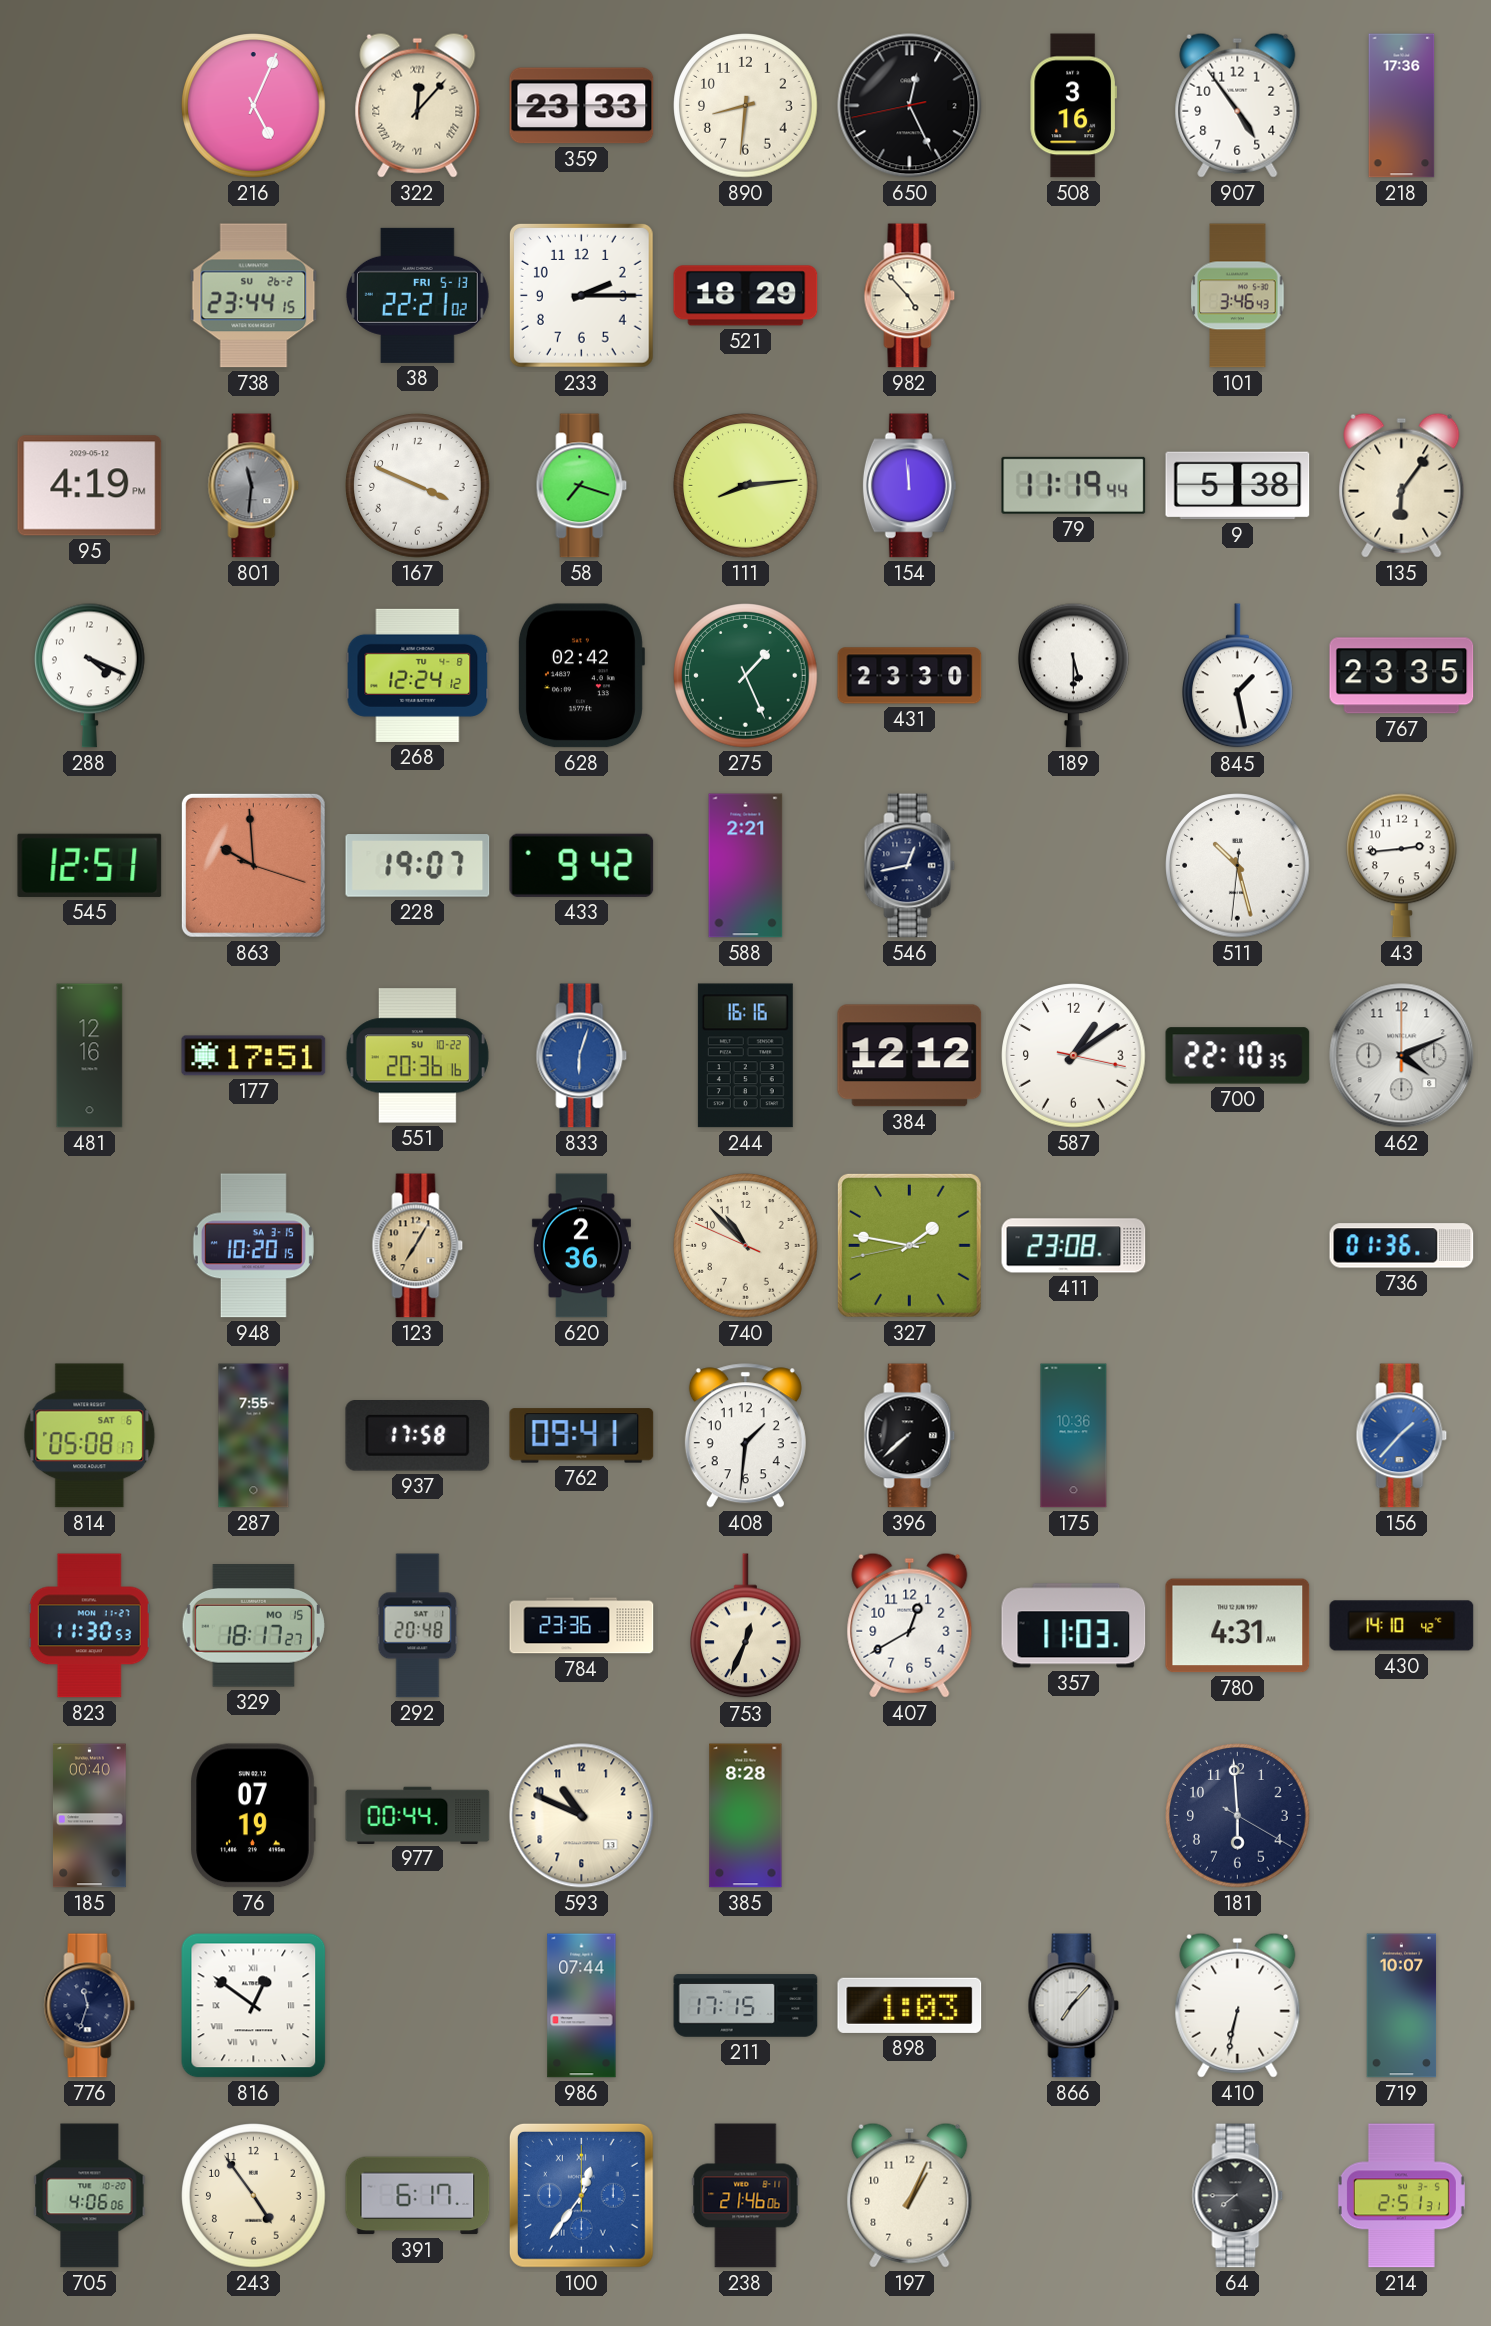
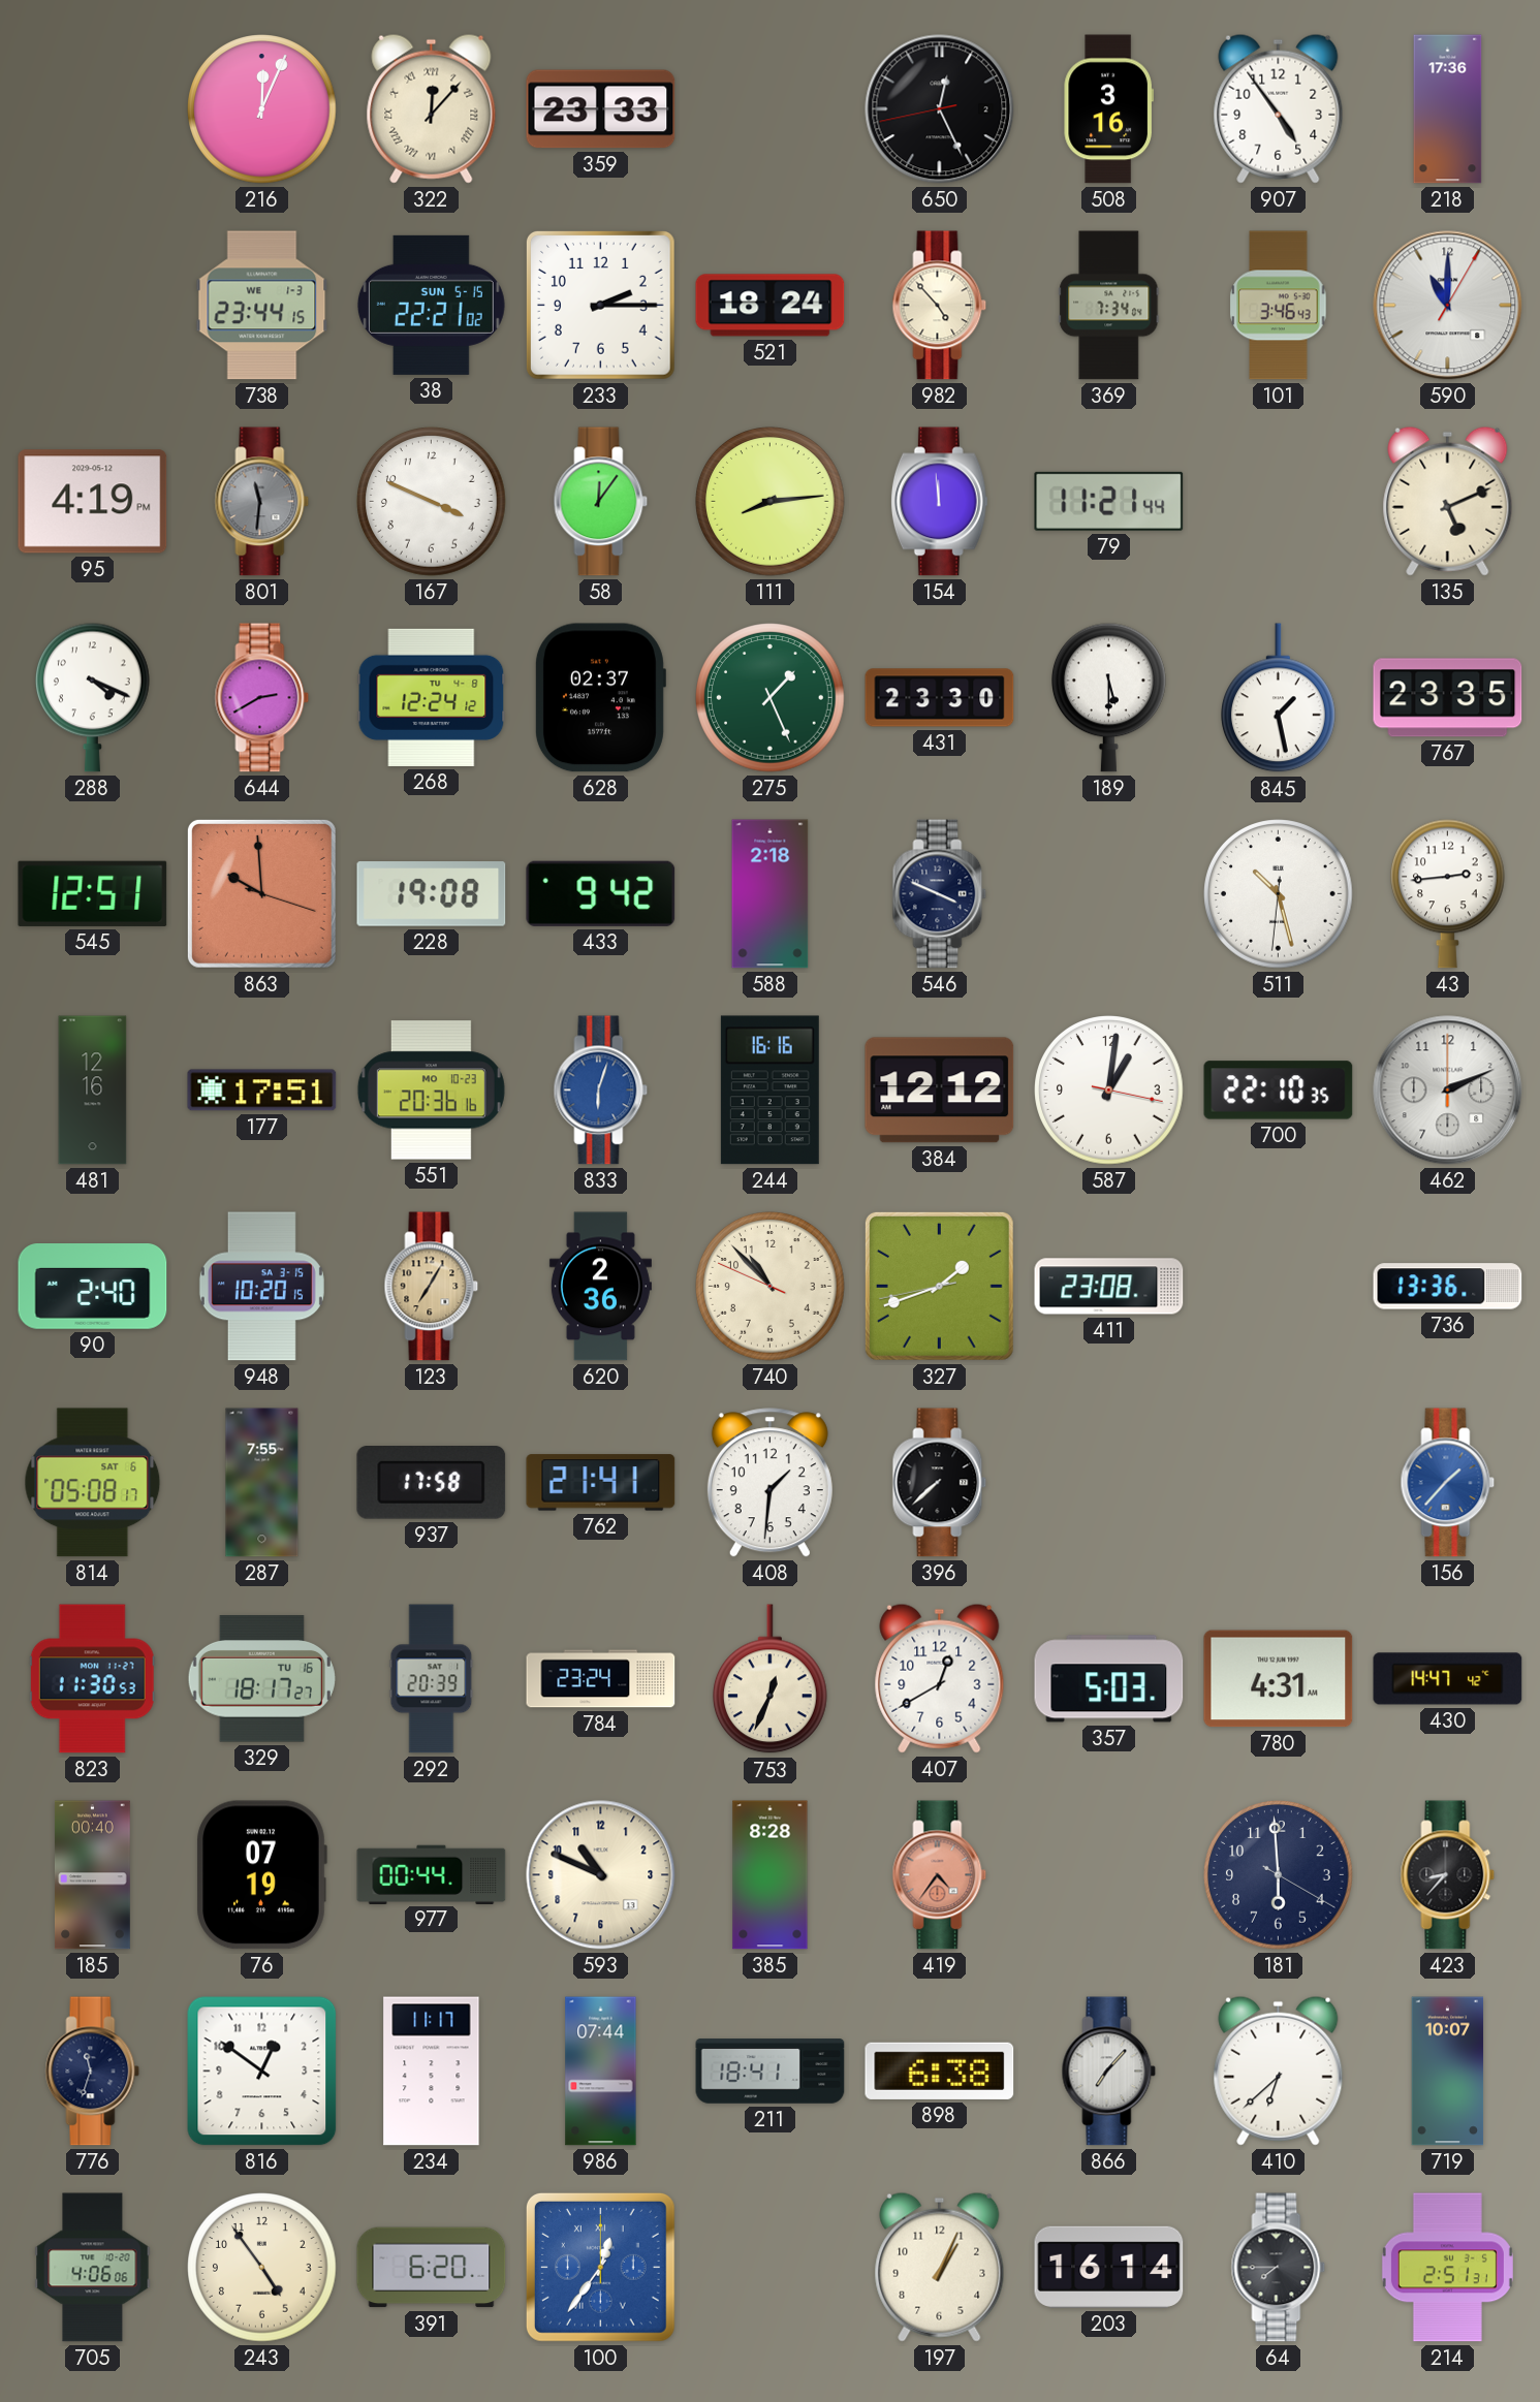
216: 5:04 -> 12:04 (262, 109)
890: 8:31 -> none (746, 106)
738 date: SU 26-2 -> WE 1-3 (262, 306)
38 date: FRI 5-13 -> SUN 5-15 (431, 305)
521: 18:29 -> 18:24 (771, 306)
369: none -> 7:34 (1109, 306)
590: none -> 11:00 (1448, 306)
58: 7:18 -> 12:06 (601, 502)
79: 11:19 -> 11:21 (1109, 501)
9: 5:38 -> none (1238, 486)
135: 6:06 -> 5:11 (1448, 501)
644: none -> 2:40 (262, 698)
628: 02:42 -> 02:37 (600, 698)
228: 19:07 -> 19:08 (432, 894)
588: 2:21 -> 2:18 (771, 894)
546: 12:43 -> 3:49 (940, 894)
551 date: SU 10-22 -> MO 10-23 (431, 1091)
587: 1:09 -> 1:01 (1109, 1091)
462: 4:11 -> 2:11 (1448, 1091)
90: none -> 2:40 (93, 1287)
327: 1:46 -> 1:41 (939, 1286)
736: 01:36 -> 13:36 (1448, 1287)
762: 09:41 -> 21:41 (601, 1483)
175: 10:36 -> none (1074, 1436)
329 date: MO 15 -> TU 16 (261, 1679)
292: 20:48 -> 20:39 (432, 1679)
784: 23:36 -> 23:24 (601, 1679)
357: 11:03 -> 5:03 (1109, 1679)
430: 14:10 -> 14:47 (1448, 1679)
419: none -> 4:36 (940, 1875)
423: none -> 8:37 (1448, 1875)
816 numerals: Roman -> Arabic (262, 2072)
234: none -> 11:17 (432, 2072)
211: 17:15 -> 18:41 (771, 2072)
898: 1:03 -> 6:38 (940, 2071)
410: 6:32 -> 6:38 (1279, 2071)
391: 6:17 -> 6:20 (432, 2268)
238: 21:46 -> none (746, 2196)
203: none -> 16:14 (1109, 2267)
